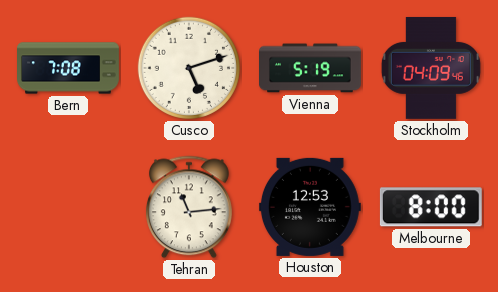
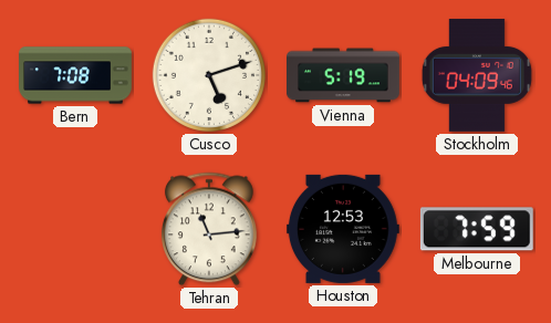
Melbourne: 8:00 -> 7:59 (477, 229)
